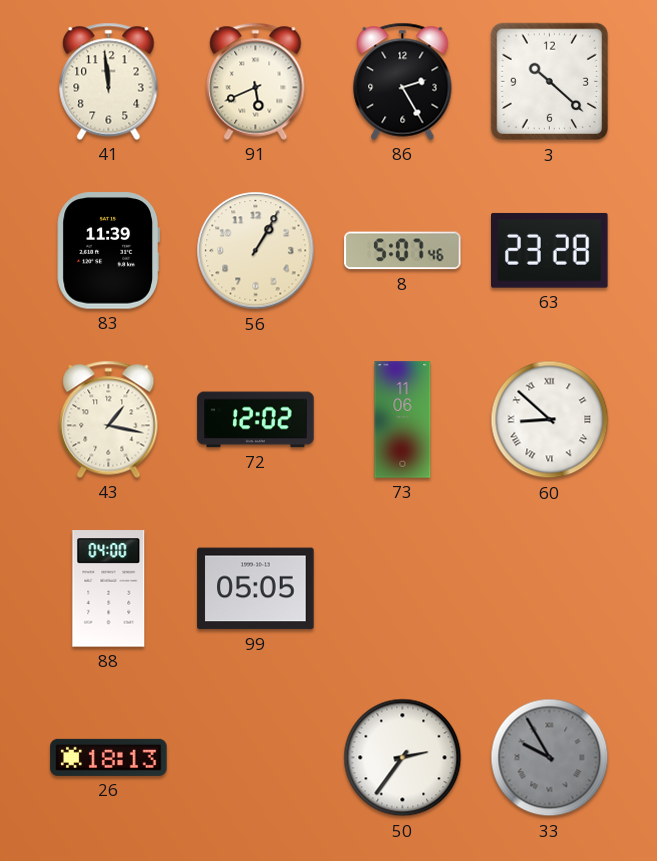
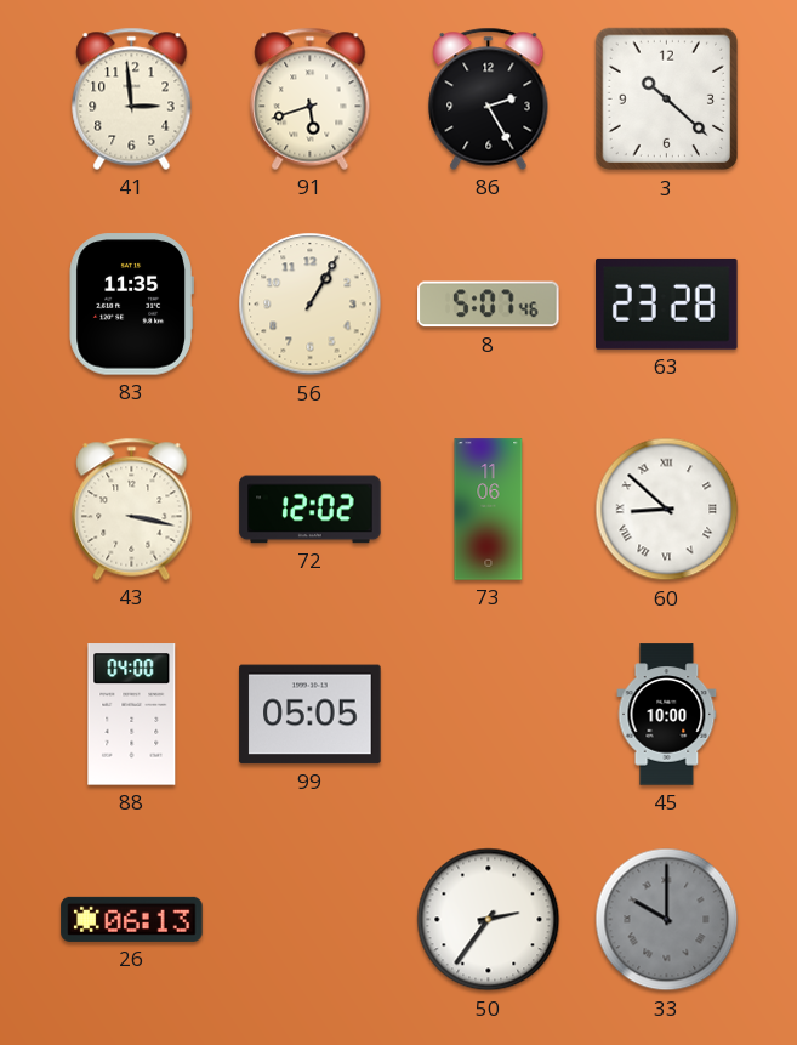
41: 11:59 -> 2:59 (132, 98)
91: 5:41 -> 5:42 (311, 98)
83: 11:39 -> 11:35 (131, 305)
43: 1:17 -> 3:17 (132, 509)
45: none -> 10:00 (667, 715)
26: 18:13 -> 06:13 (132, 919)
33: 9:55 -> 10:00 (667, 920)
